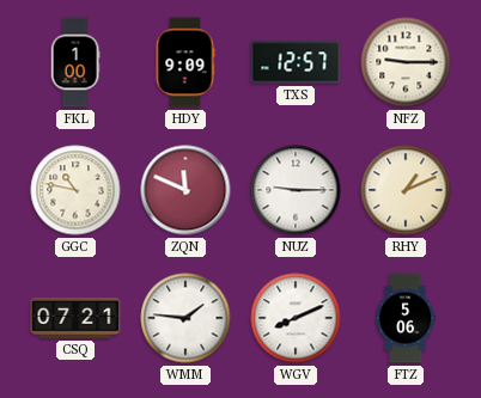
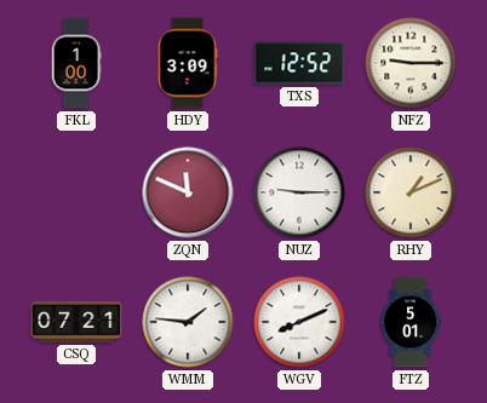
HDY: 9:09 -> 3:09 (188, 63)
TXS: 12:57 -> 12:52 (299, 63)
GGC: 10:47 -> none (75, 190)
FTZ: 5:06 -> 5:01 (411, 322)
